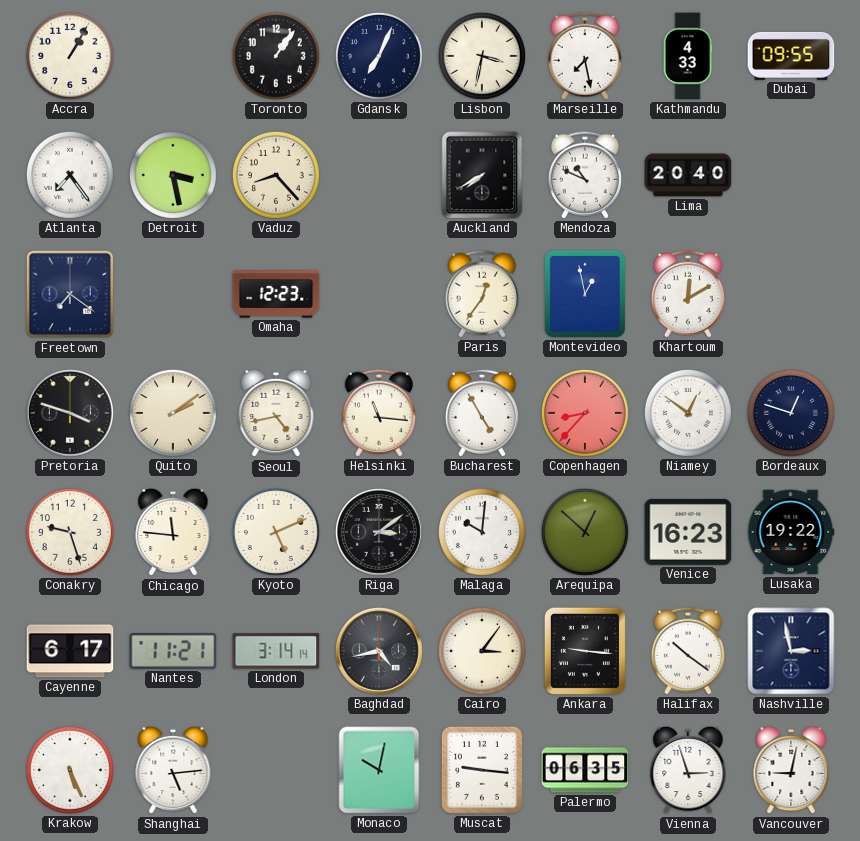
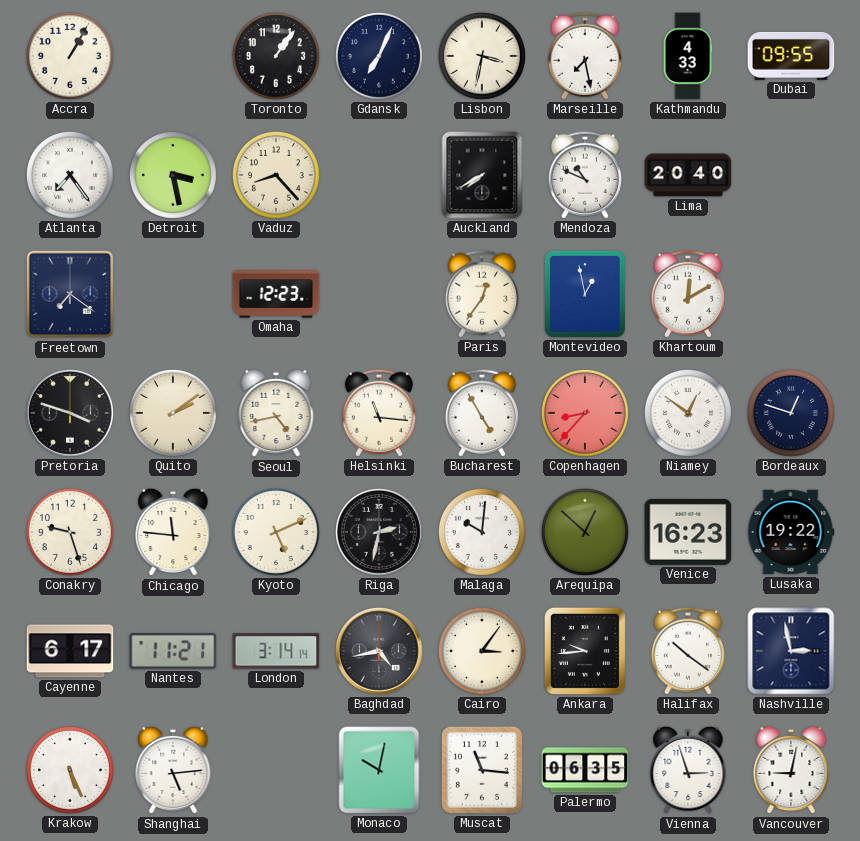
Riga: 3:09 -> 2:32 (379, 532)
Ankara: 9:16 -> 9:44 (585, 651)
Muscat: 9:16 -> 11:16 (482, 770)
